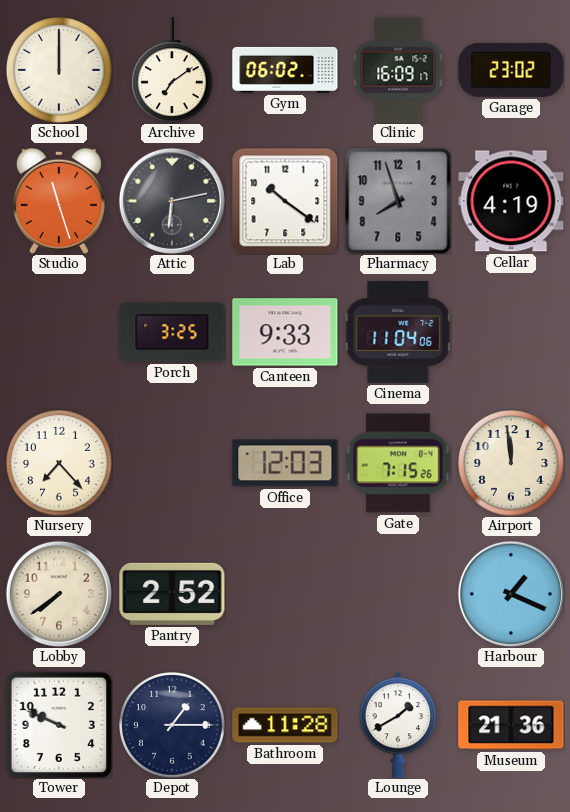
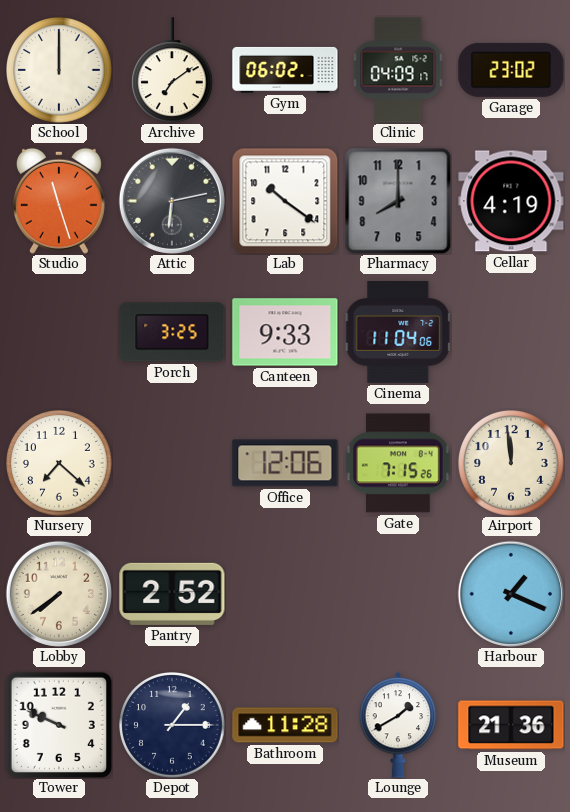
Clinic: 16:09 -> 04:09 (398, 70)
Pharmacy: 7:57 -> 8:00 (398, 201)
Nursery: 7:23 -> 7:22 (60, 464)
Office: 12:03 -> 12:06 (285, 463)
